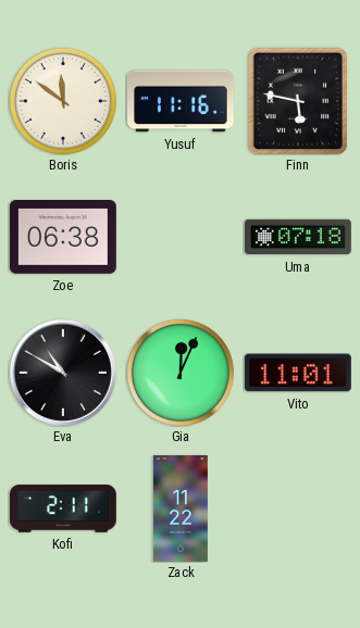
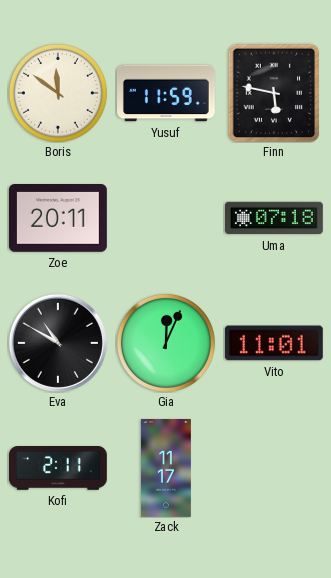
Yusuf: 11:16 -> 11:59 (167, 93)
Zoe: 06:38 -> 20:11 (58, 219)
Zack: 11:22 -> 11:17 (166, 469)
